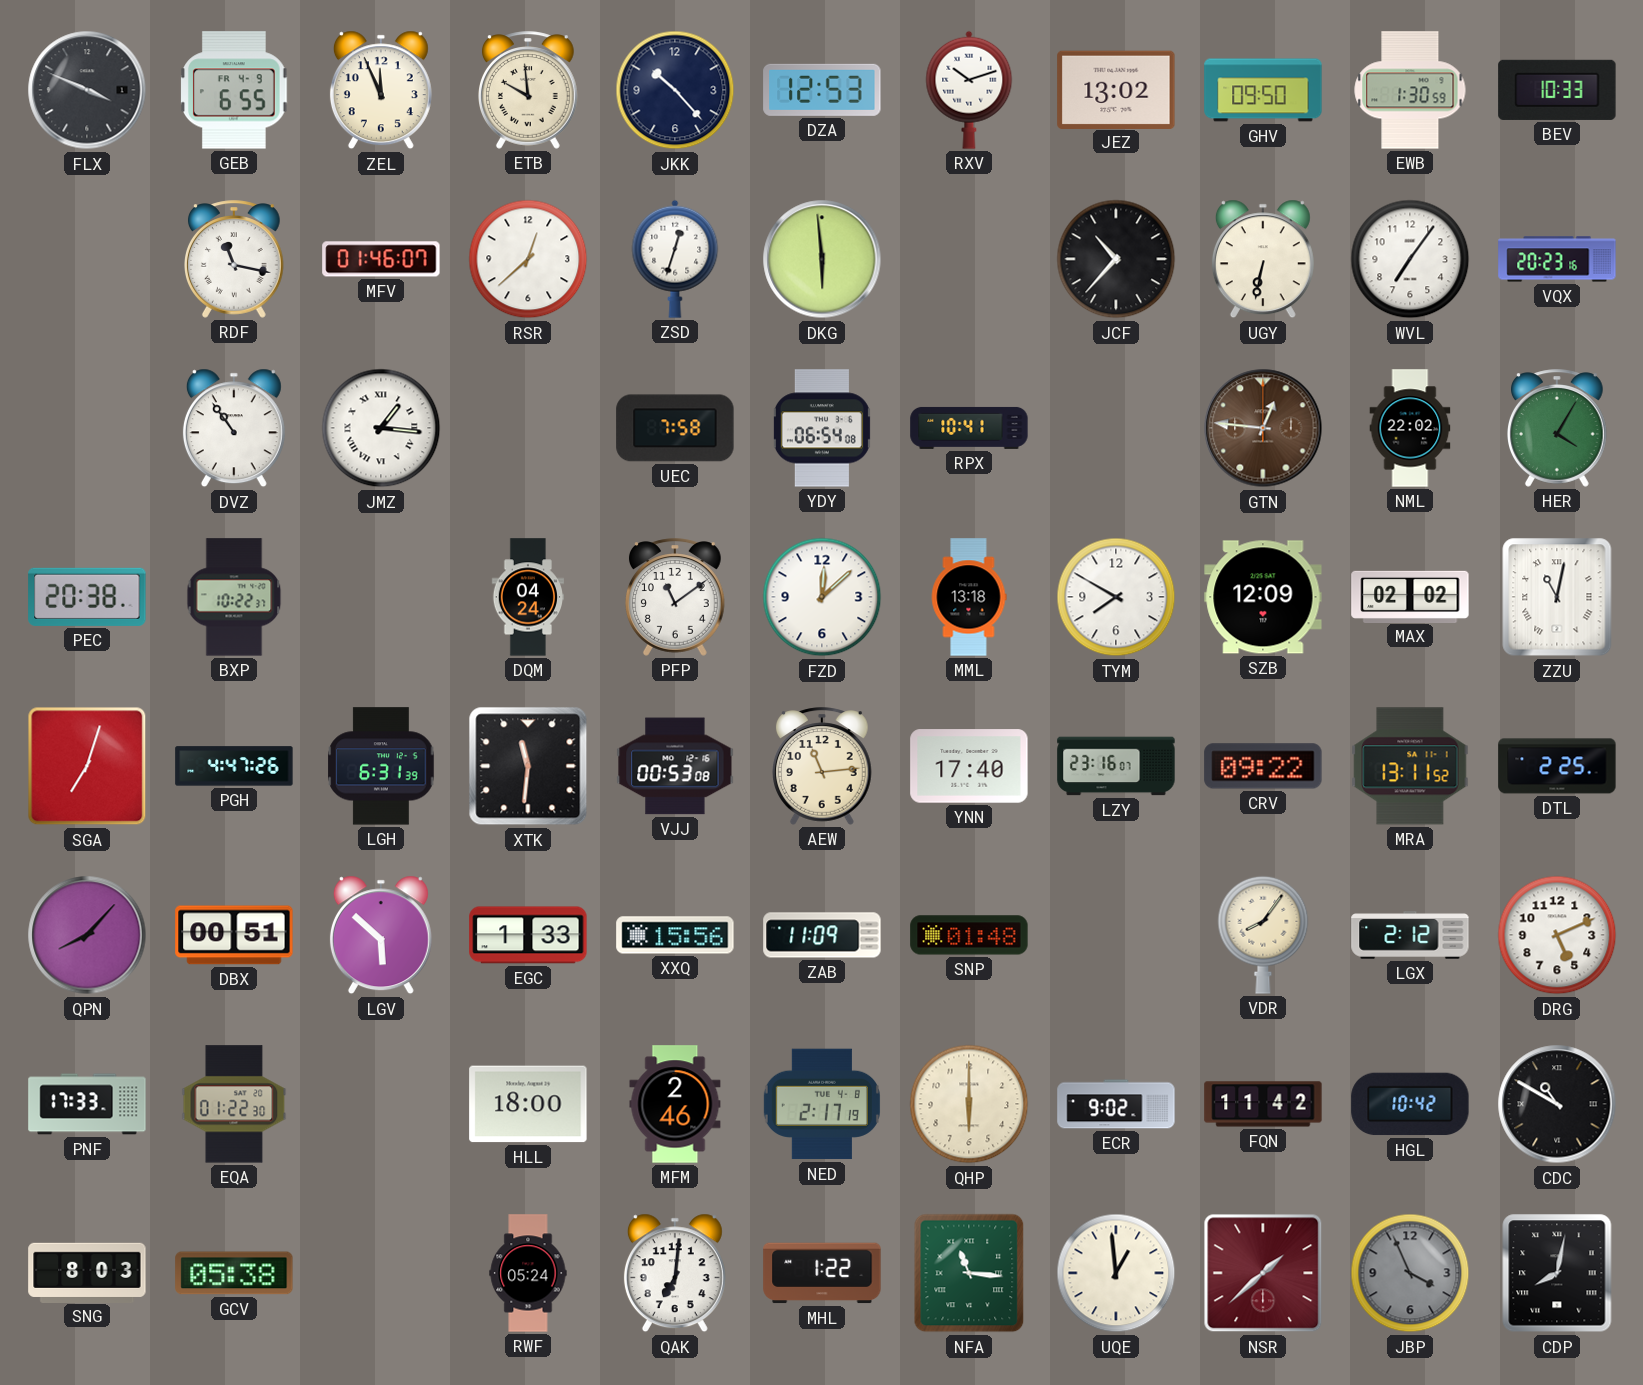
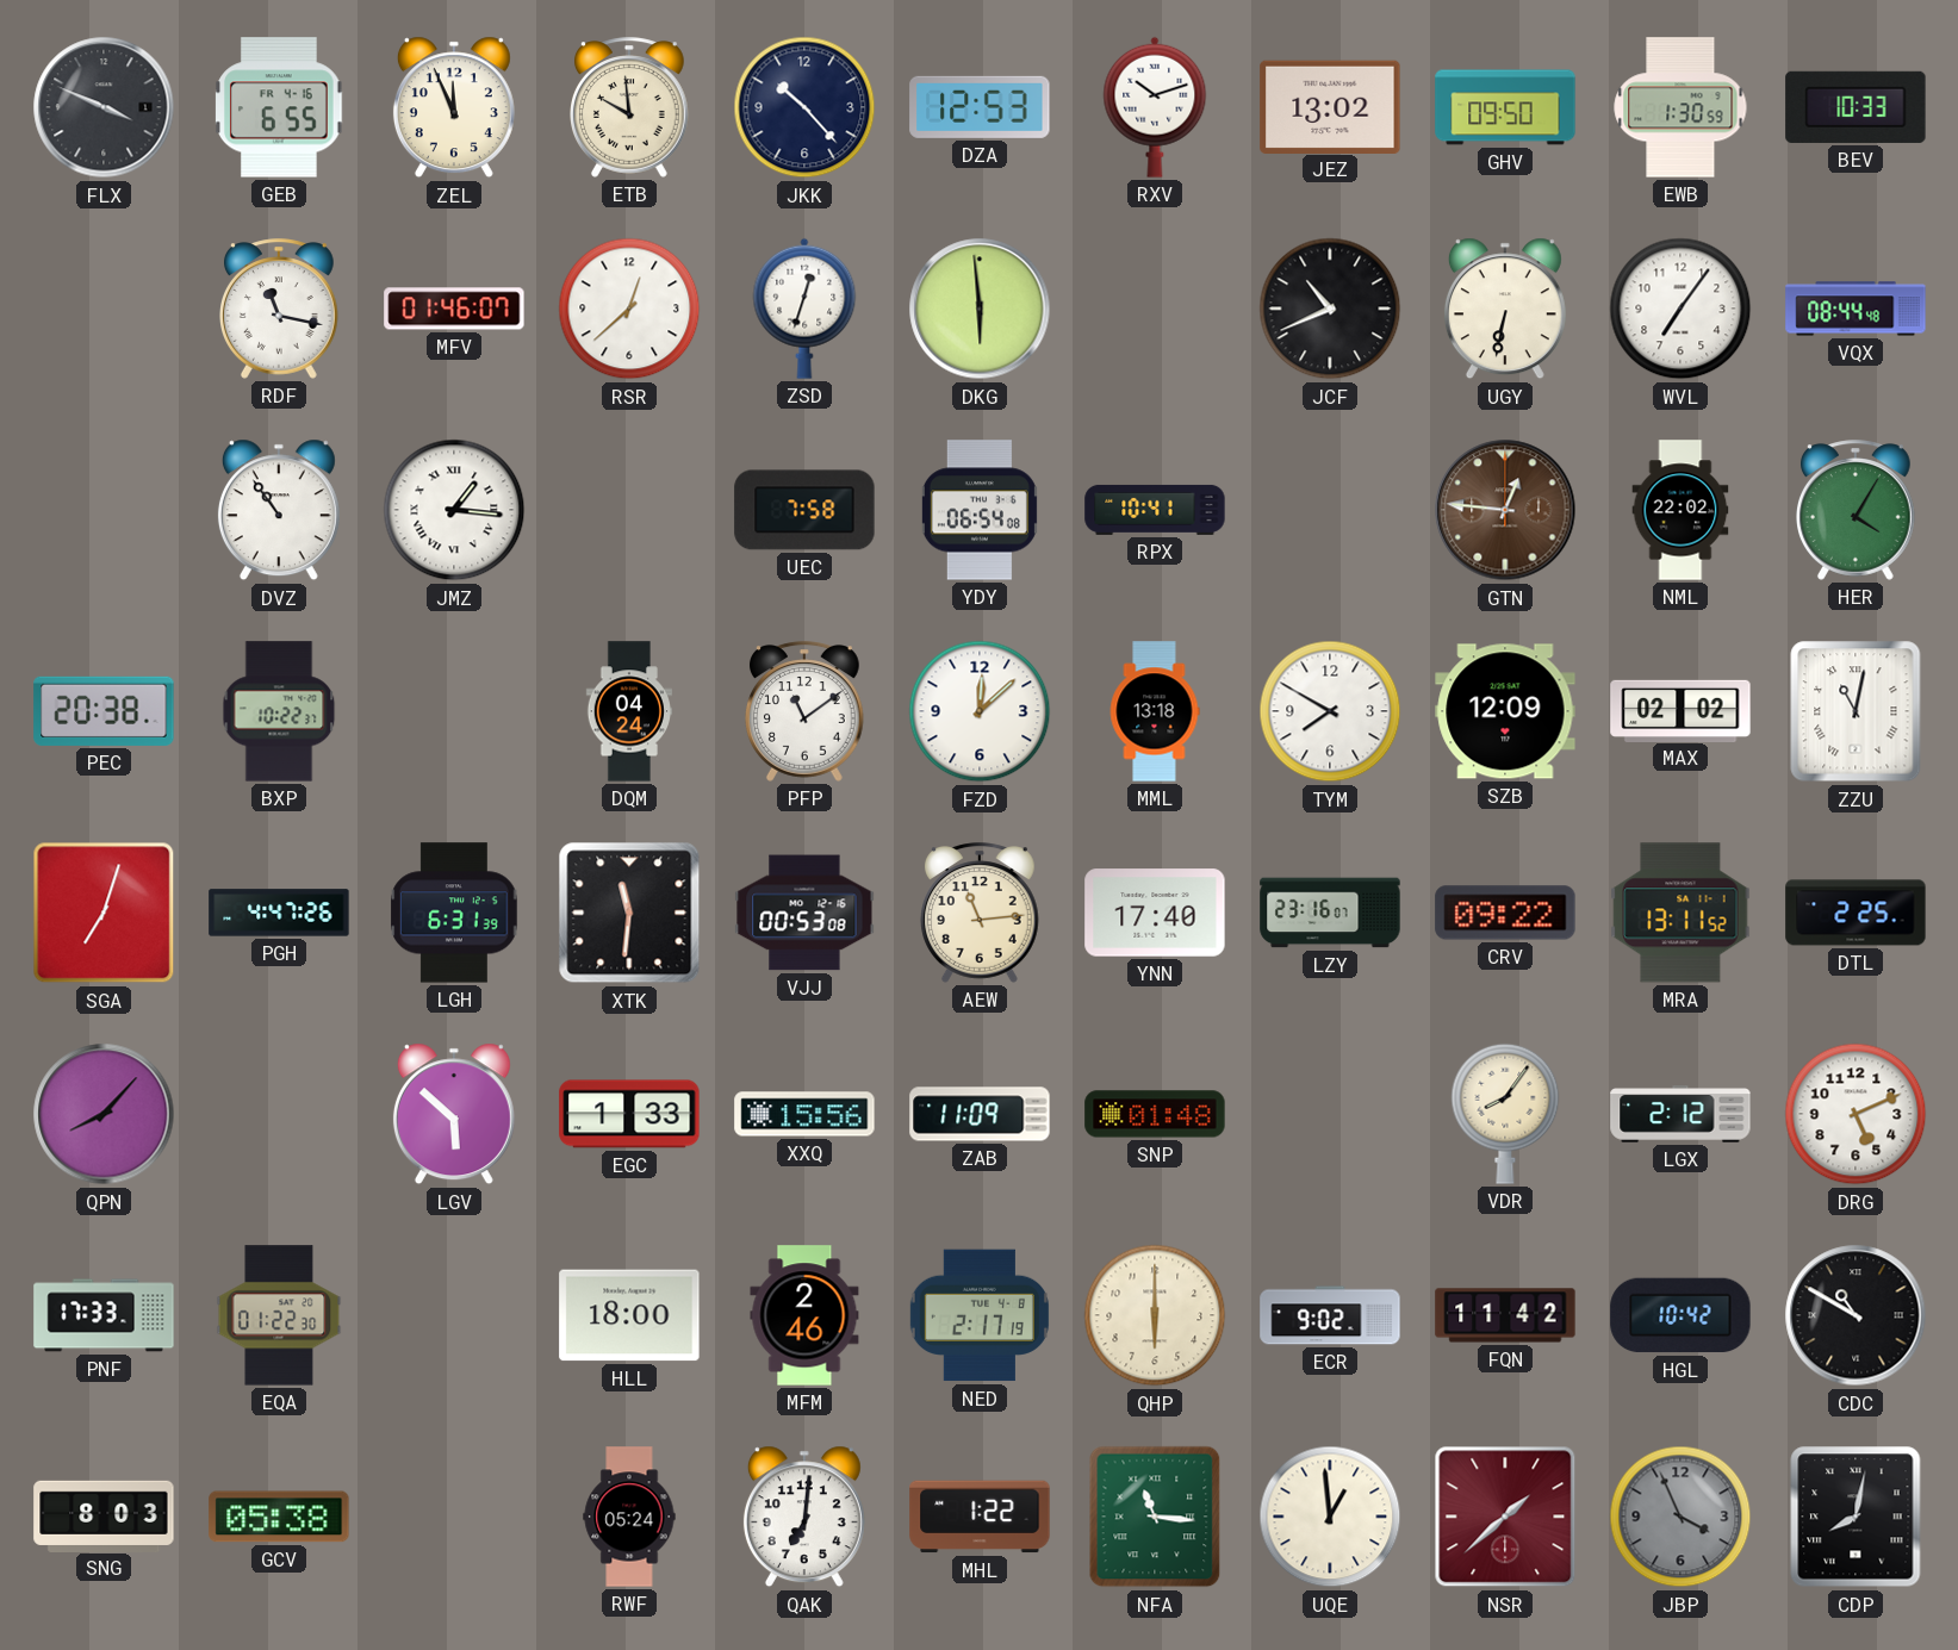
GEB date: FR 4-9 -> FR 4-16 (280, 107)
JCF: 10:37 -> 10:41 (1330, 309)
VQX: 20:23 -> 08:44 (1856, 309)
DBX: 00:51 -> none (234, 935)
